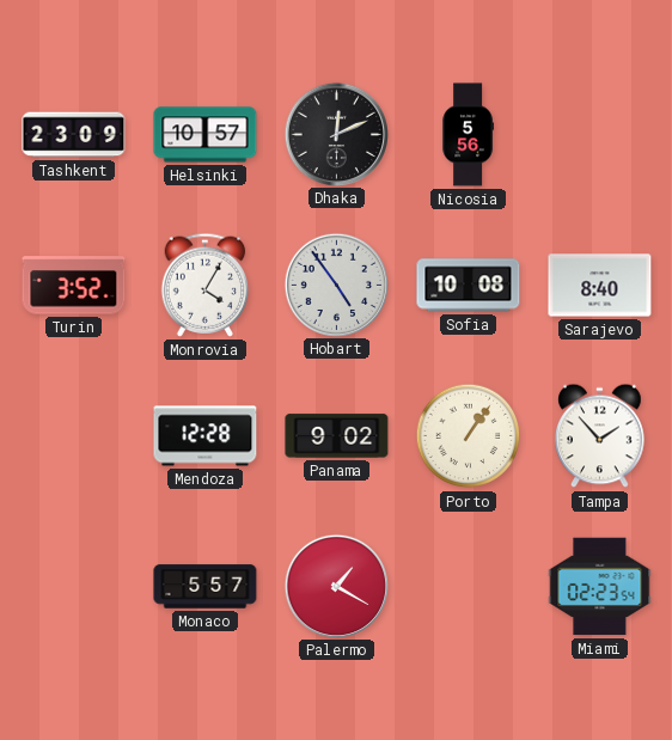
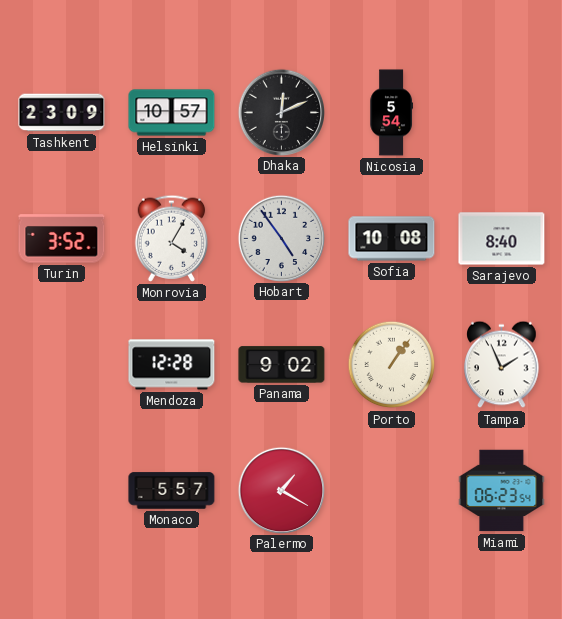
Nicosia: 5:56 -> 5:54 (391, 113)
Tampa: 1:53 -> 1:56 (502, 365)
Miami: 02:23 -> 06:23 (502, 491)
